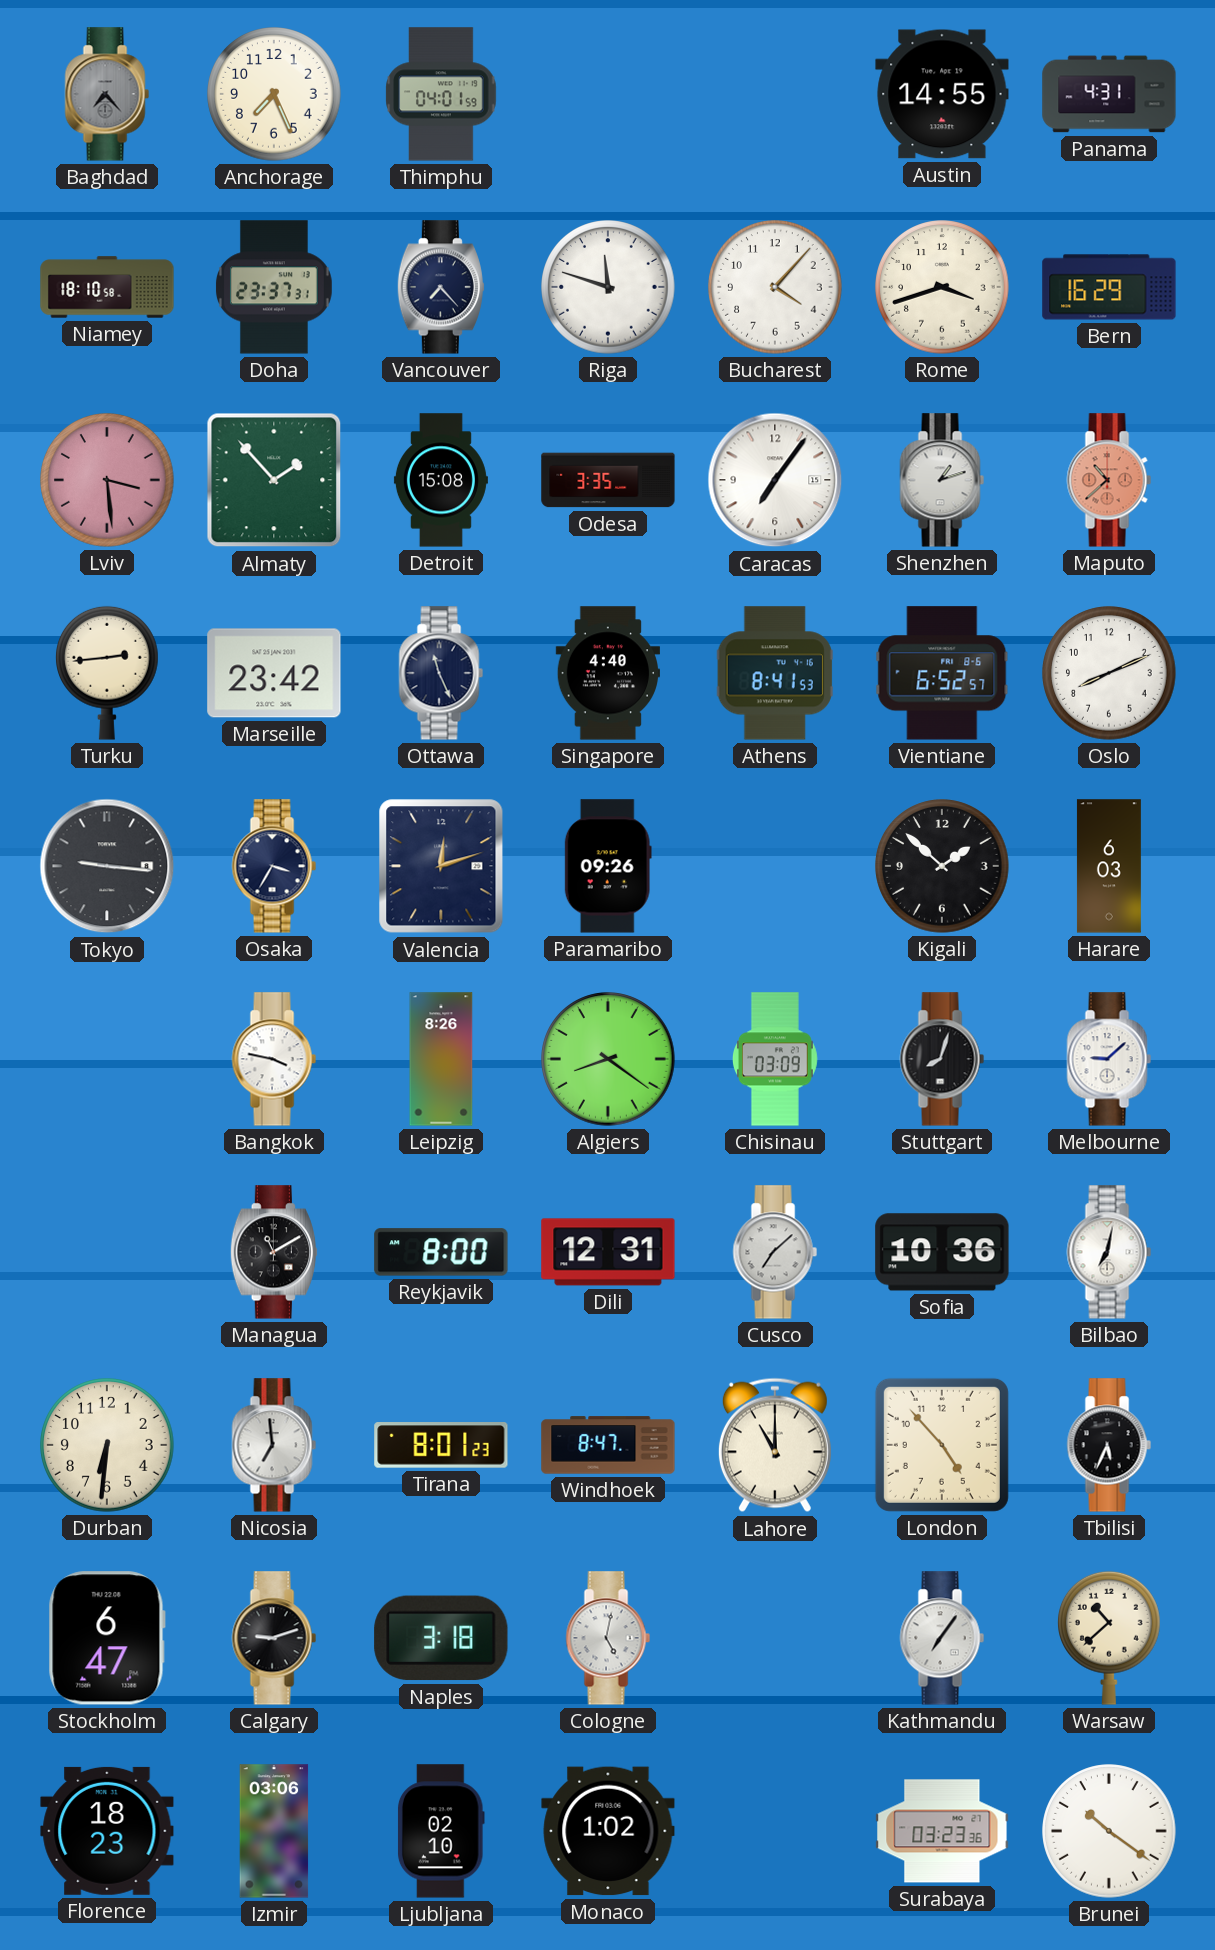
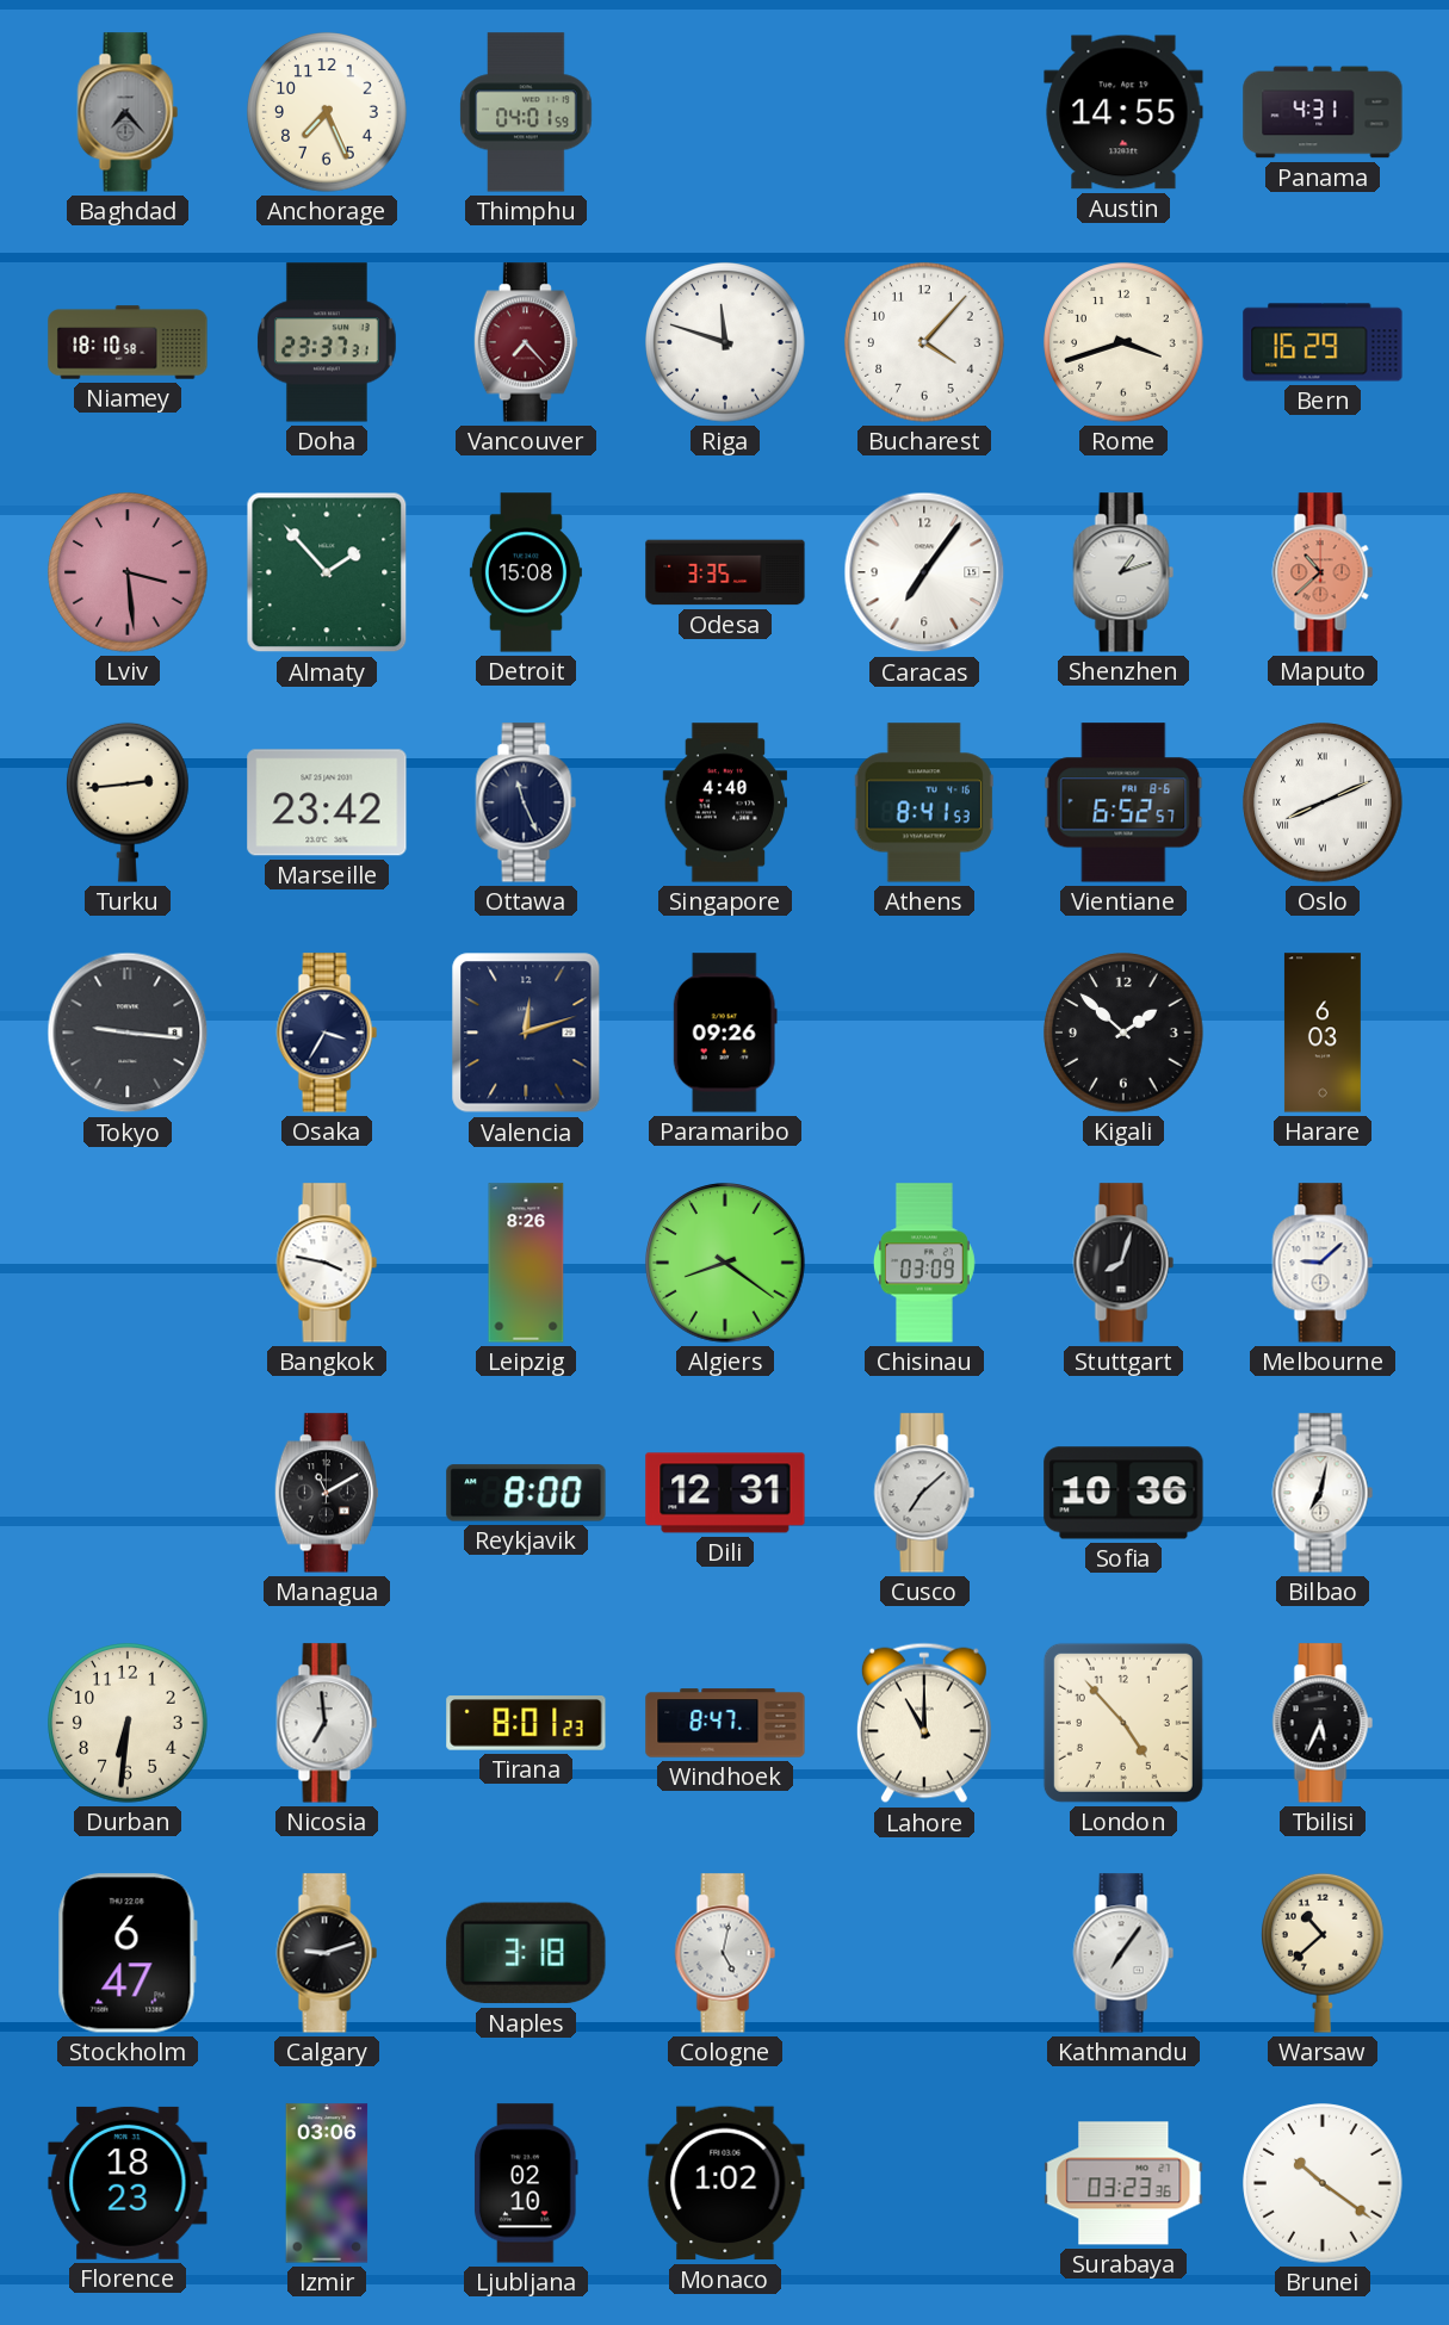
Vancouver dial: navy -> burgundy (526, 342)
Oslo numerals: Arabic -> Roman (1323, 802)
